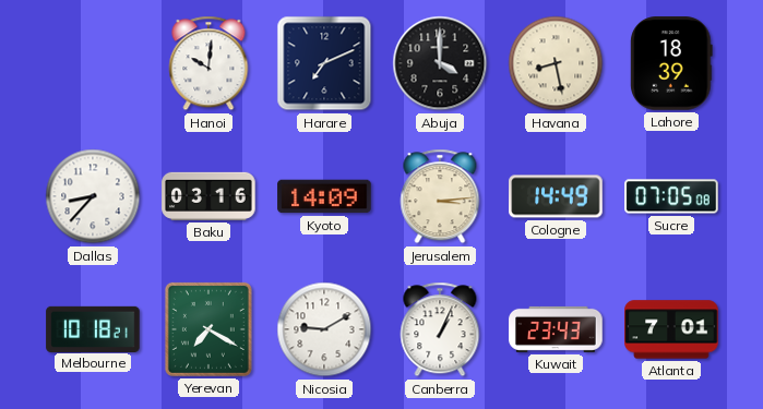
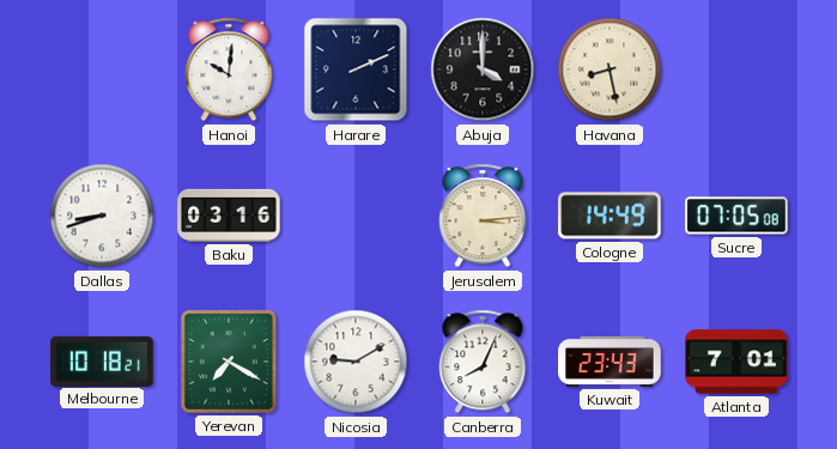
Harare: 7:11 -> 2:11 (356, 69)
Lahore: 18:39 -> none (671, 63)
Dallas: 8:37 -> 8:42 (102, 216)
Kyoto: 14:09 -> none (324, 196)
Canberra: 1:04 -> 8:04 (483, 362)
